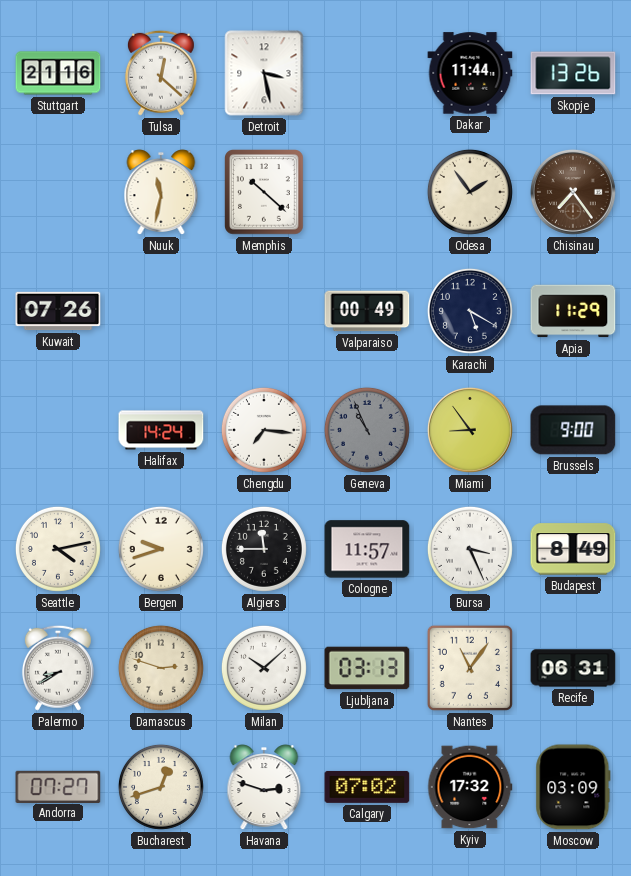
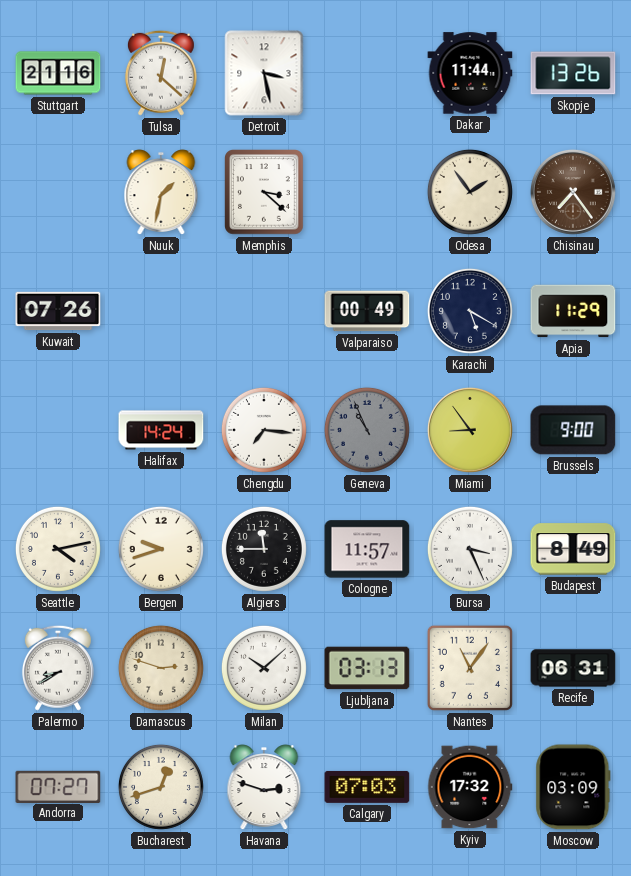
Nuuk: 11:32 -> 1:32 (161, 192)
Memphis: 10:22 -> 3:22 (265, 192)
Calgary: 07:02 -> 07:03 (367, 787)
